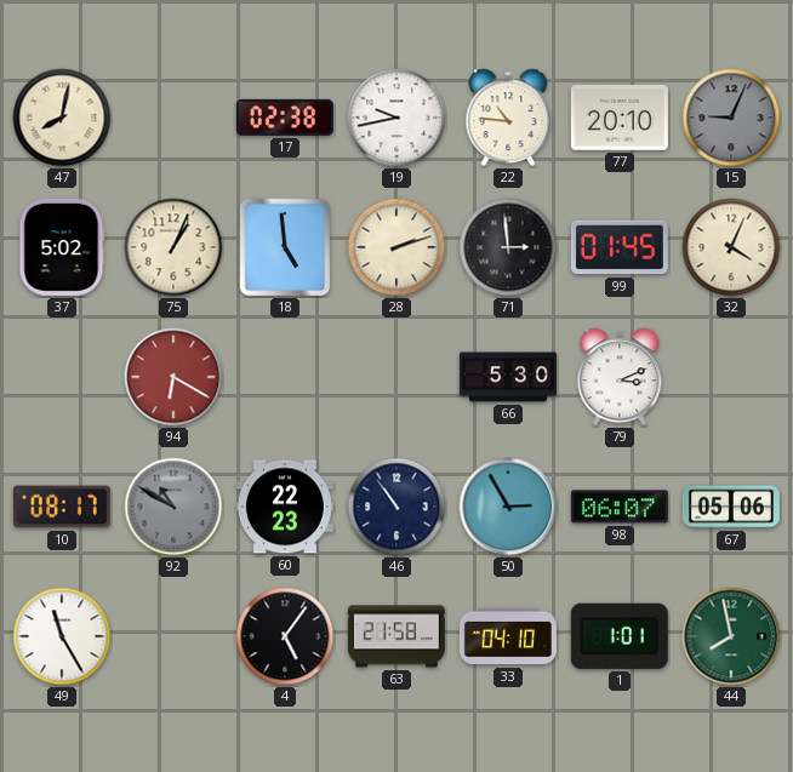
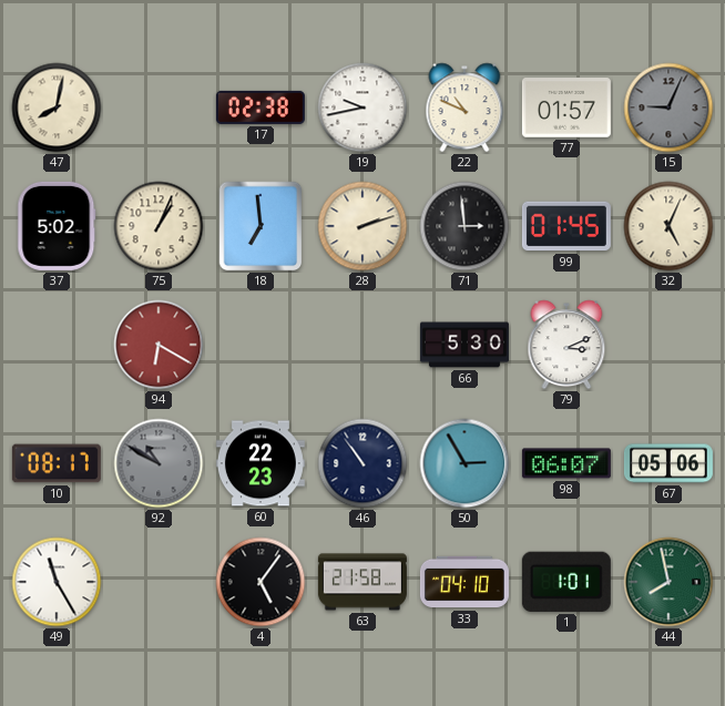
22: 10:46 -> 10:49 (464, 108)
77: 20:10 -> 01:57 (566, 109)
18: 4:59 -> 6:59 (261, 226)
32: 4:04 -> 5:04 (668, 226)
